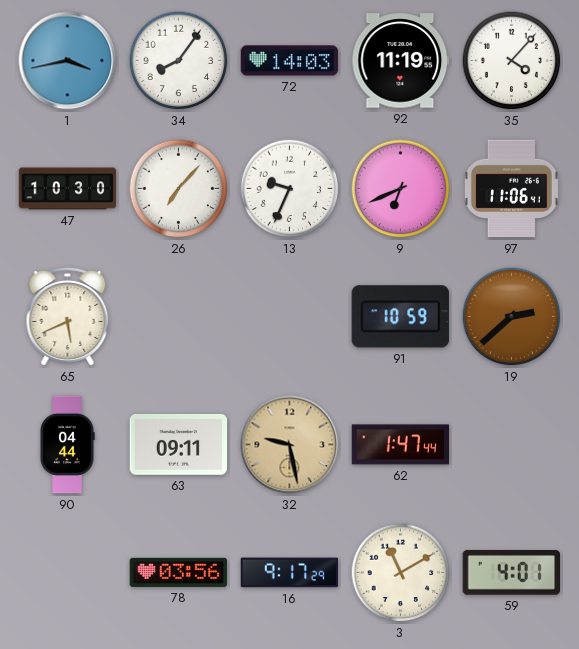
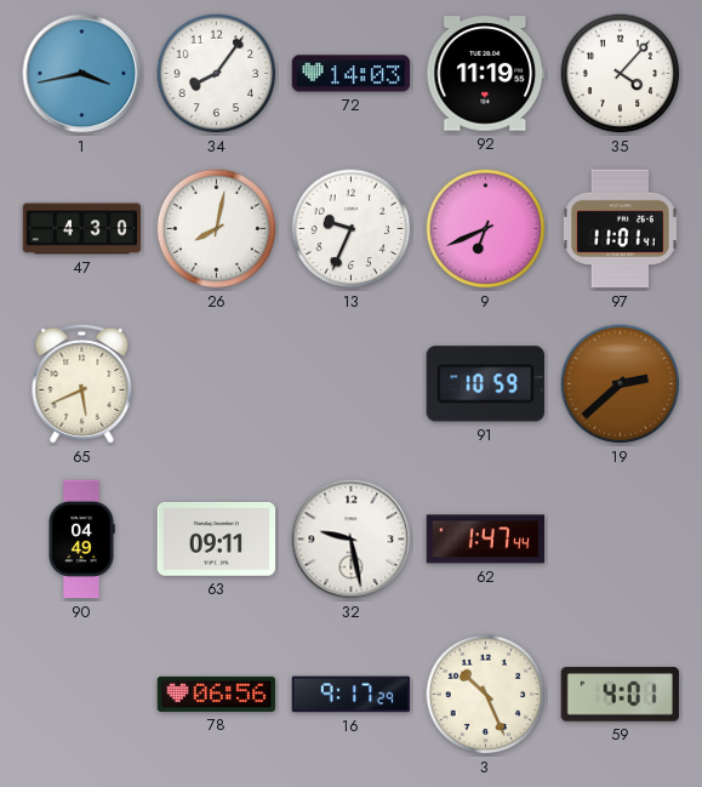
47: 10:30 -> 4:30 (82, 229)
26: 7:07 -> 8:02 (217, 229)
97: 11:06 -> 11:01 (620, 229)
90: 04:44 -> 04:49 (81, 540)
32 dial: champagne -> white (352, 540)
78: 03:56 -> 06:56 (217, 694)
3: 11:10 -> 10:26 (486, 695)
